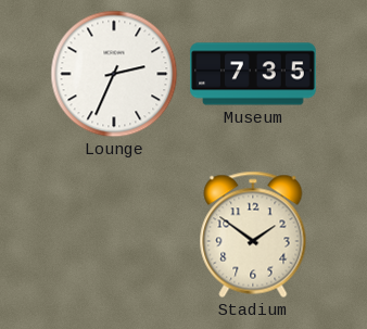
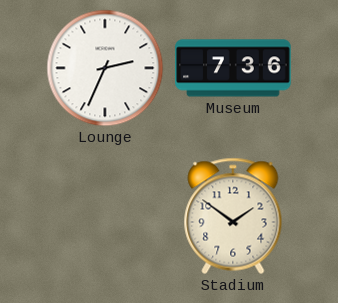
Museum: 7:35 -> 7:36 (233, 68)
